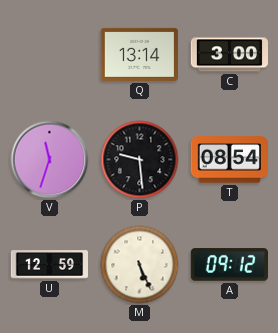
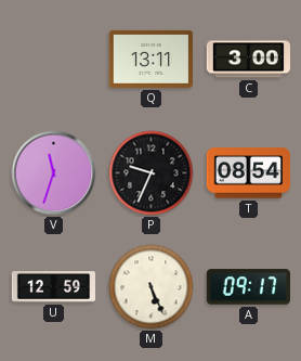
Q: 13:14 -> 13:11 (150, 59)
P: 9:29 -> 9:34 (152, 173)
A: 09:12 -> 09:17 (248, 287)
